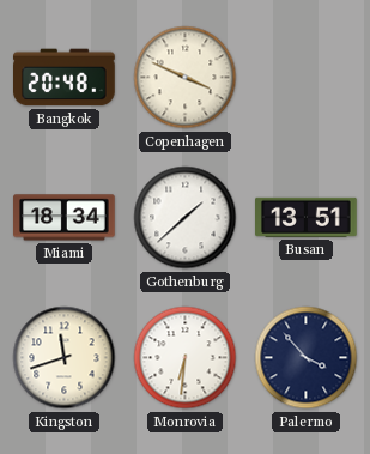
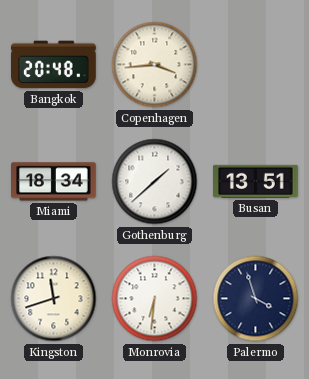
Copenhagen: 3:49 -> 3:44 (155, 65)
Palermo: 3:53 -> 3:57 (256, 299)
